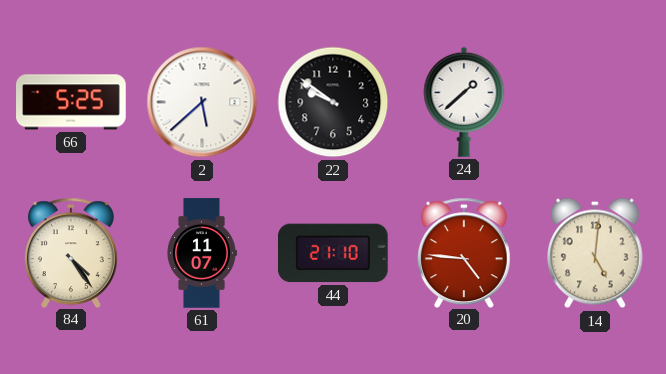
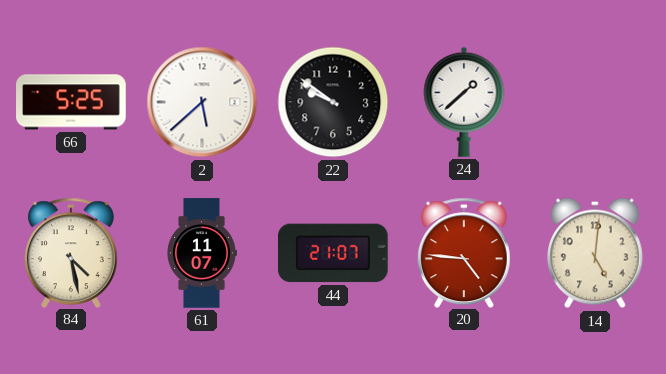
84: 4:24 -> 4:28 (71, 252)
44: 21:10 -> 21:07 (334, 253)
